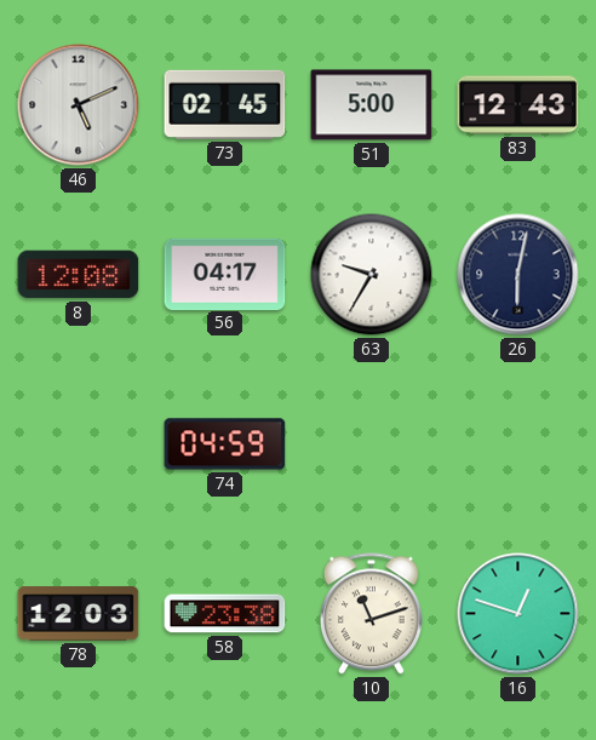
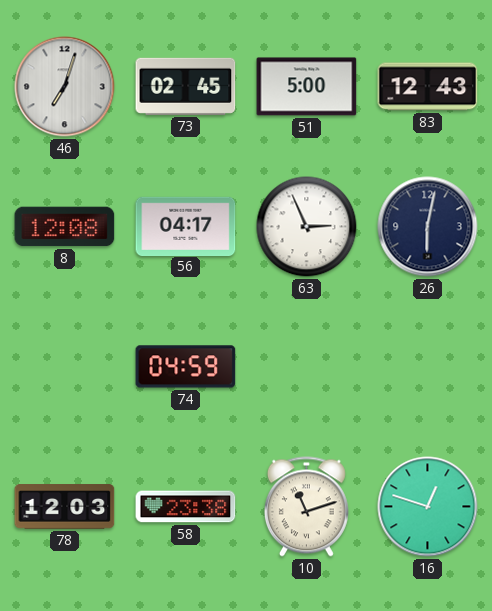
46: 5:11 -> 7:03 (65, 87)
63: 9:35 -> 2:56 (307, 227)
